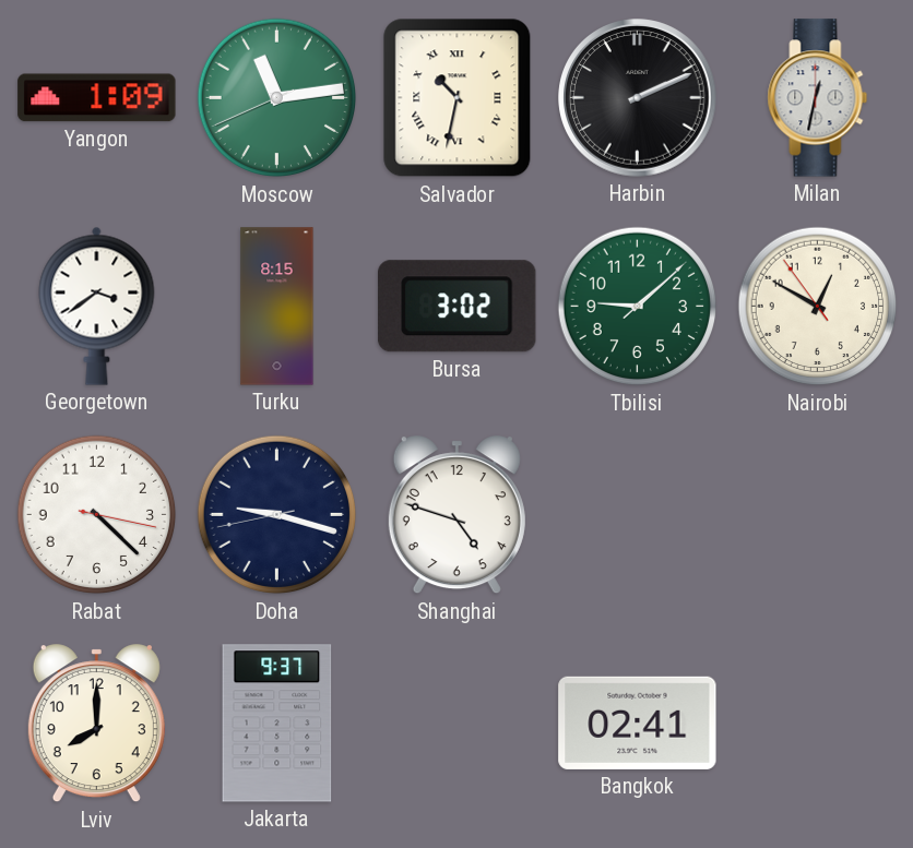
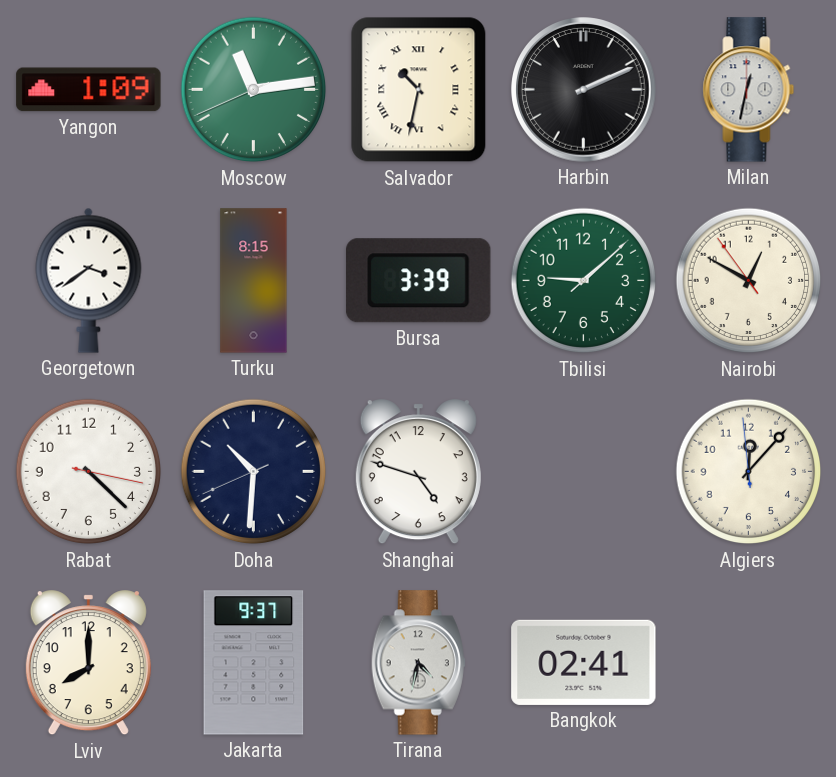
Bursa: 3:02 -> 3:39 (419, 281)
Doha: 9:17 -> 10:30 (254, 472)
Algiers: none -> 12:06 (749, 472)
Tirana: none -> 4:32 (418, 663)
